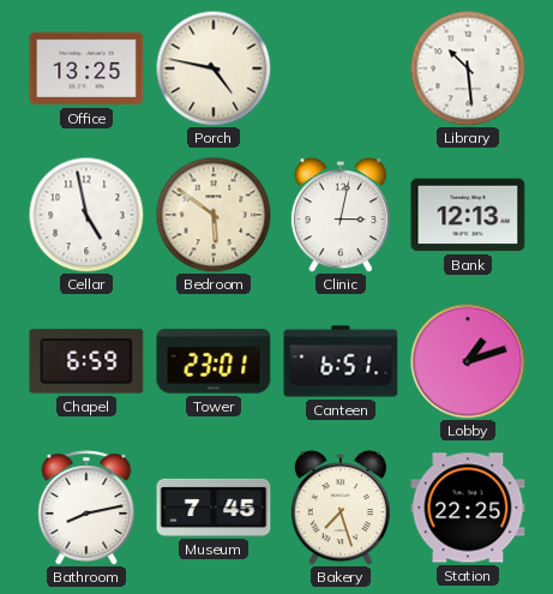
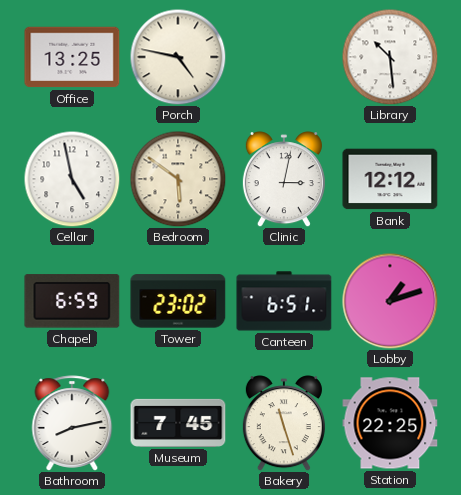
Bank: 12:13 -> 12:12 (390, 179)
Tower: 23:01 -> 23:02 (178, 301)
Bakery: 7:27 -> 11:27 (284, 423)
